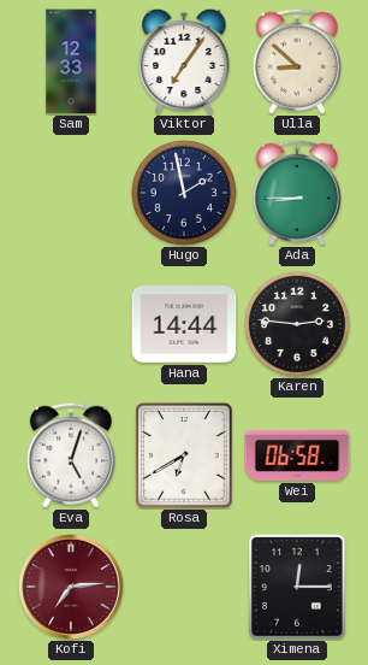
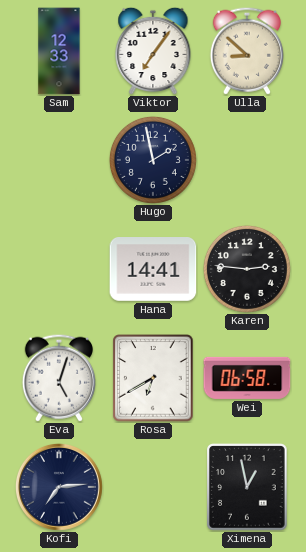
Ada: 8:45 -> none (297, 193)
Hana: 14:44 -> 14:41 (153, 270)
Kofi dial: burgundy -> navy (59, 487)
Ximena: 12:15 -> 12:58 (248, 487)
